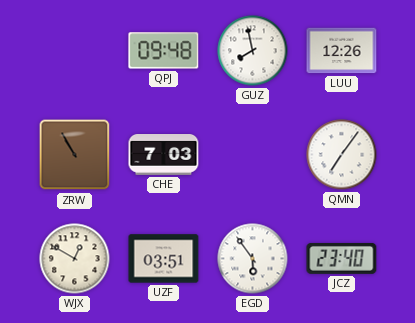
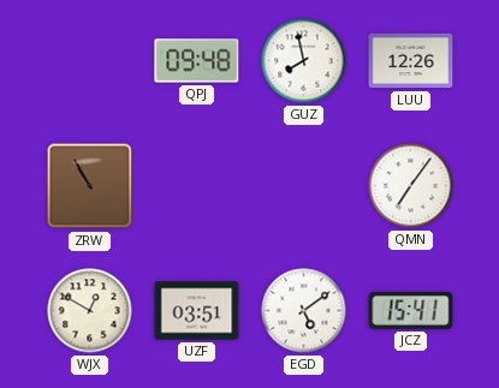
CHE: 7:03 -> none (164, 155)
EGD: 5:54 -> 5:09 (304, 311)
JCZ: 23:40 -> 15:41 (411, 310)
